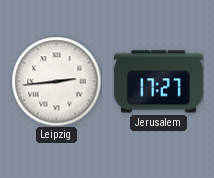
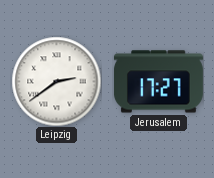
Leipzig: 2:44 -> 2:39 (56, 81)
